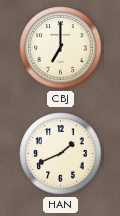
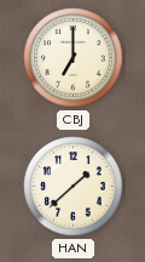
HAN: 1:41 -> 1:38 (74, 187)
